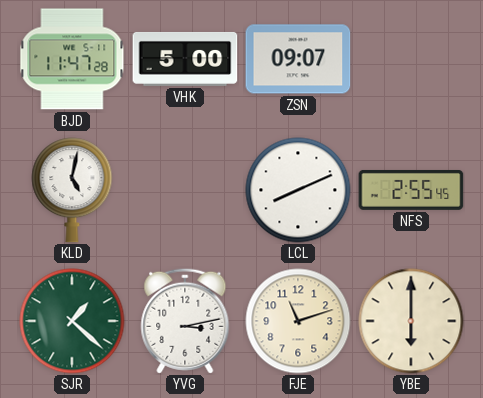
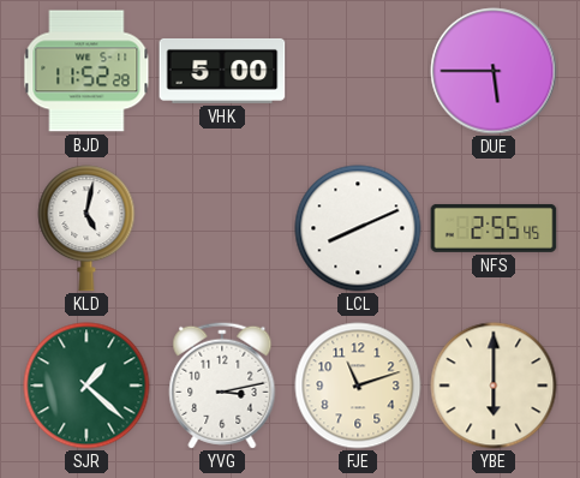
BJD: 11:47 -> 11:52 (86, 71)
ZSN: 09:07 -> none (298, 59)
DUE: none -> 5:45 (494, 71)
